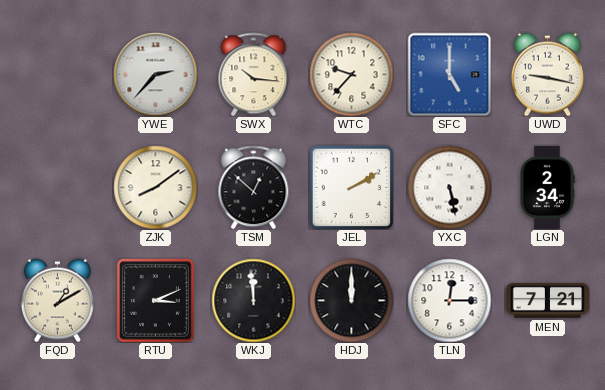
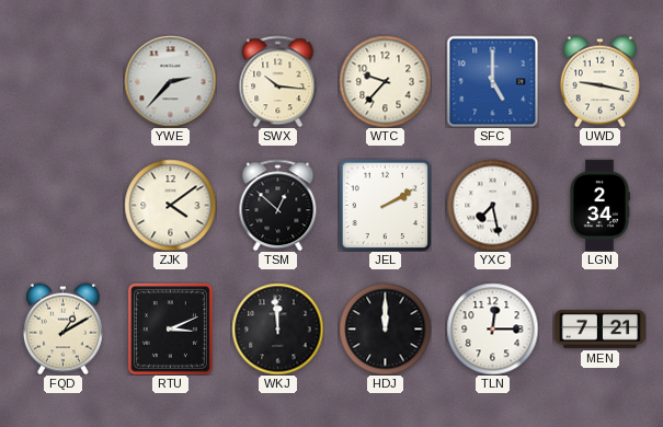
ZJK: 8:09 -> 4:09 (170, 205)
YXC: 5:28 -> 7:28 (492, 205)
